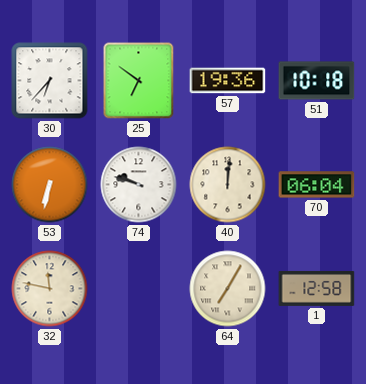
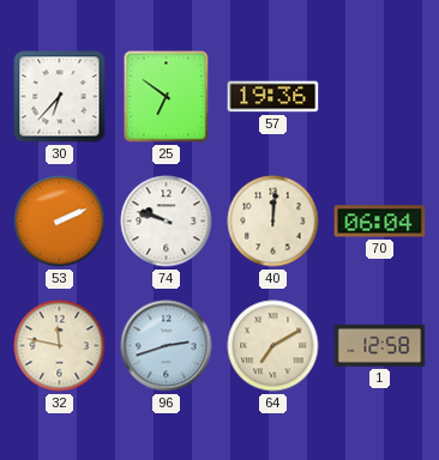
51: 10:18 -> none (317, 81)
53: 6:32 -> 2:11 (60, 222)
96: none -> 2:42 (167, 346)
64: 7:05 -> 7:10 (273, 346)
